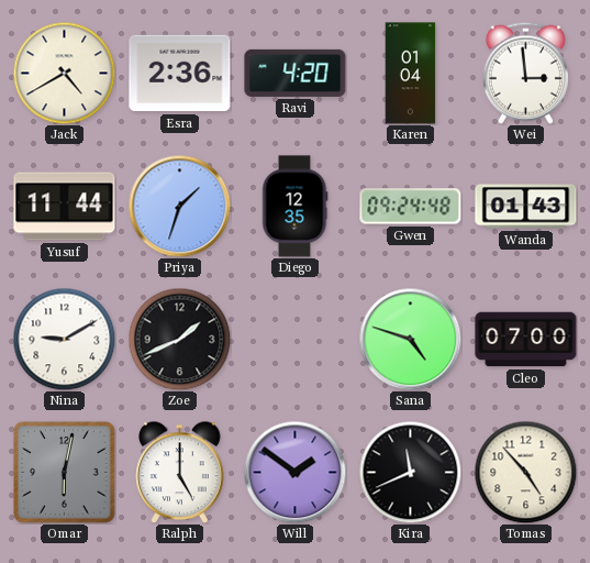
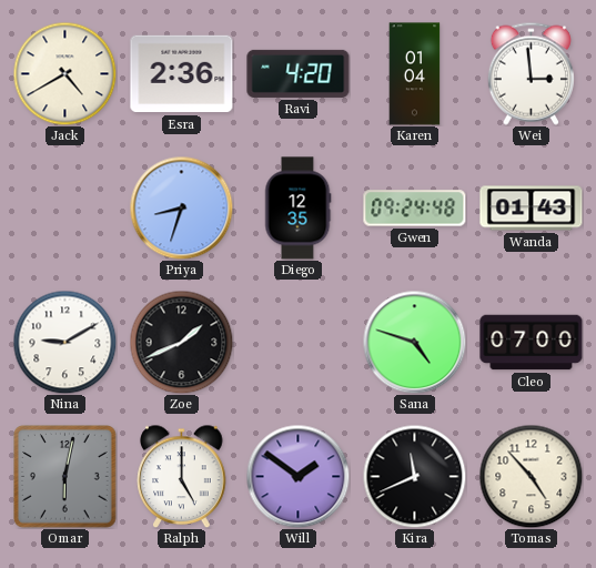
Yusuf: 11:44 -> none (65, 207)
Priya: 1:33 -> 8:33 (181, 207)
